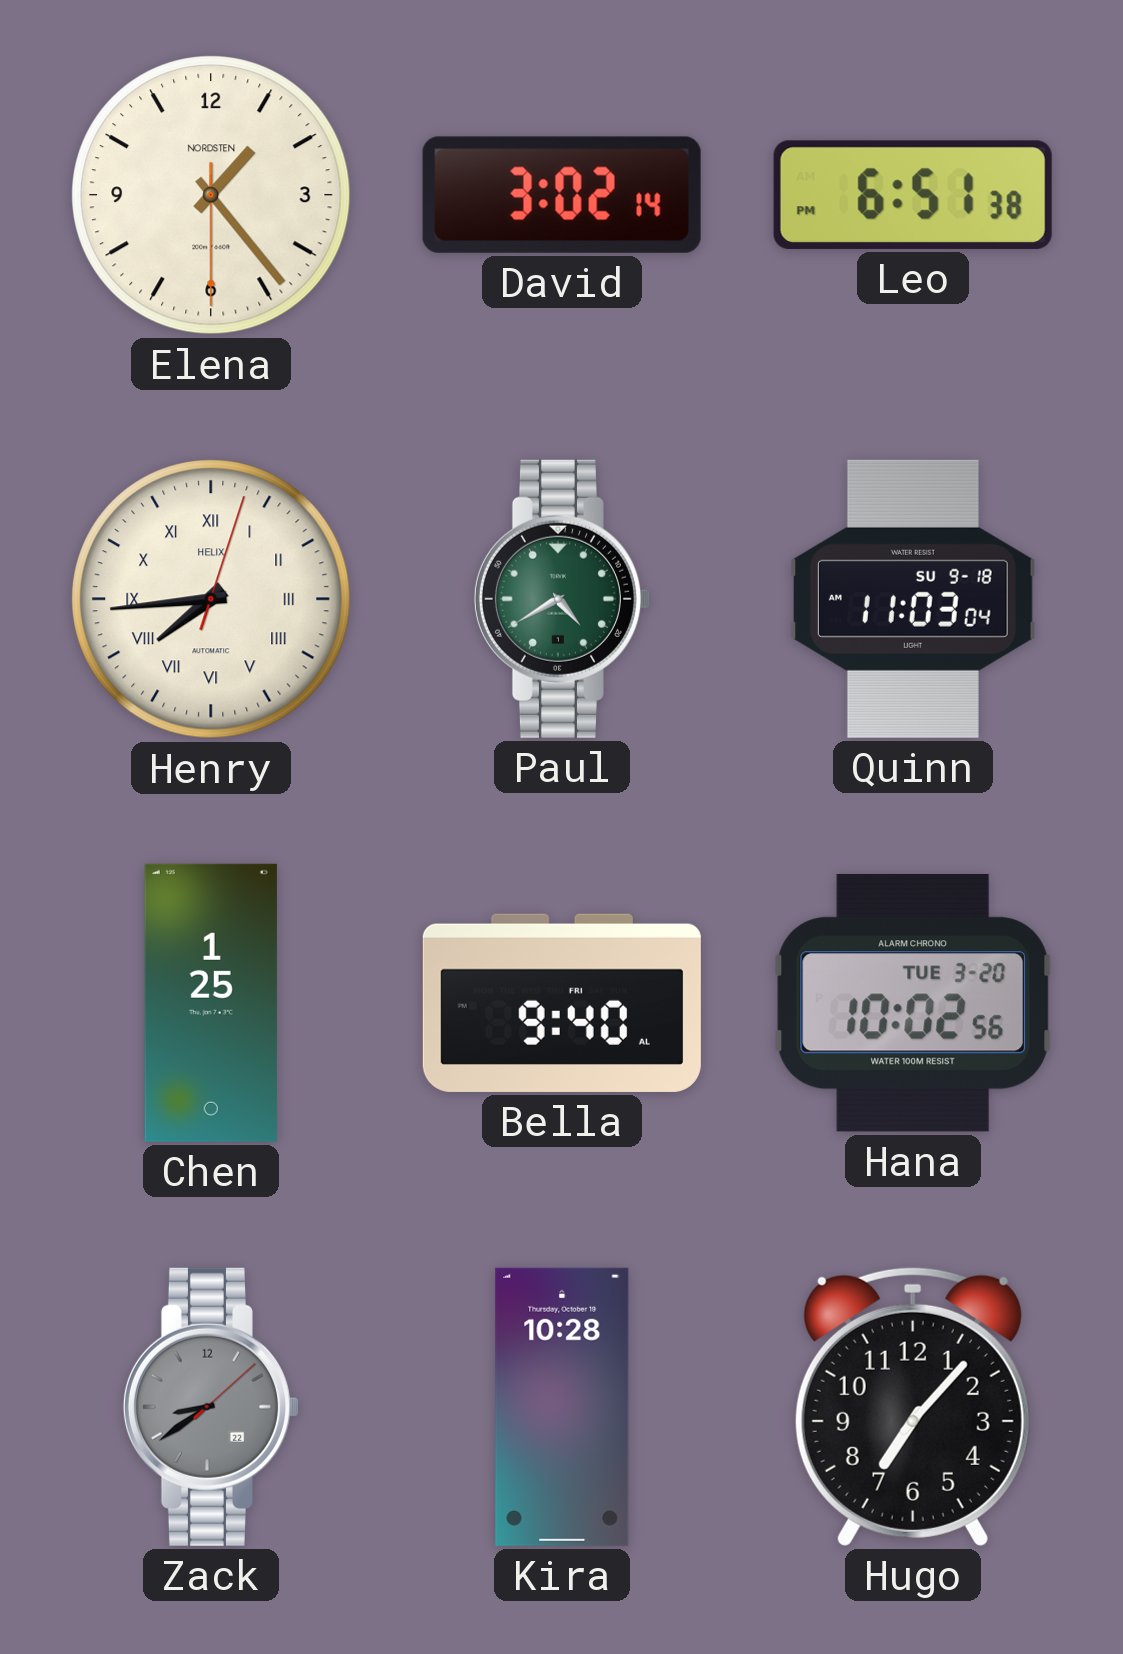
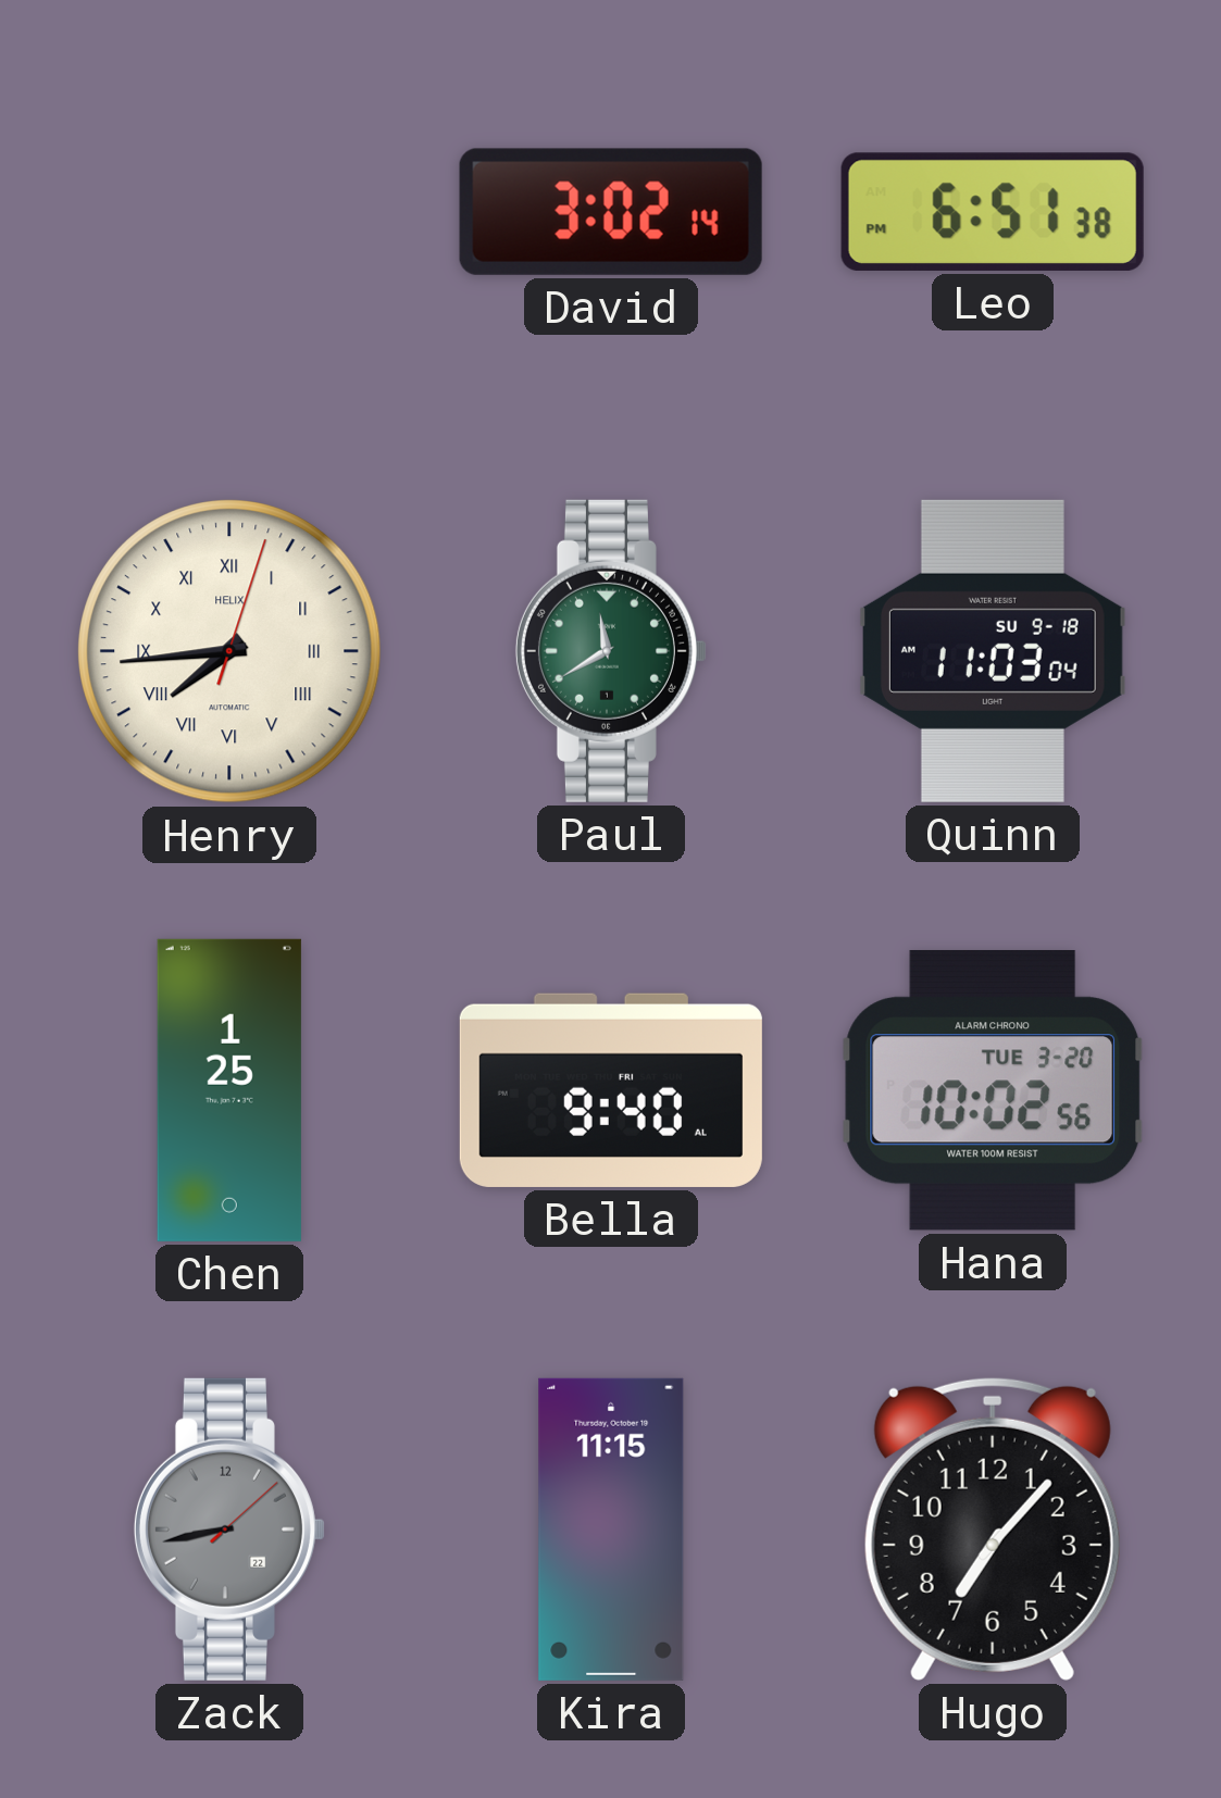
Elena: 1:23 -> none (211, 195)
Paul: 4:40 -> 11:40 (611, 651)
Zack: 8:39 -> 8:43 (229, 1529)
Kira: 10:28 -> 11:15 (611, 1529)
